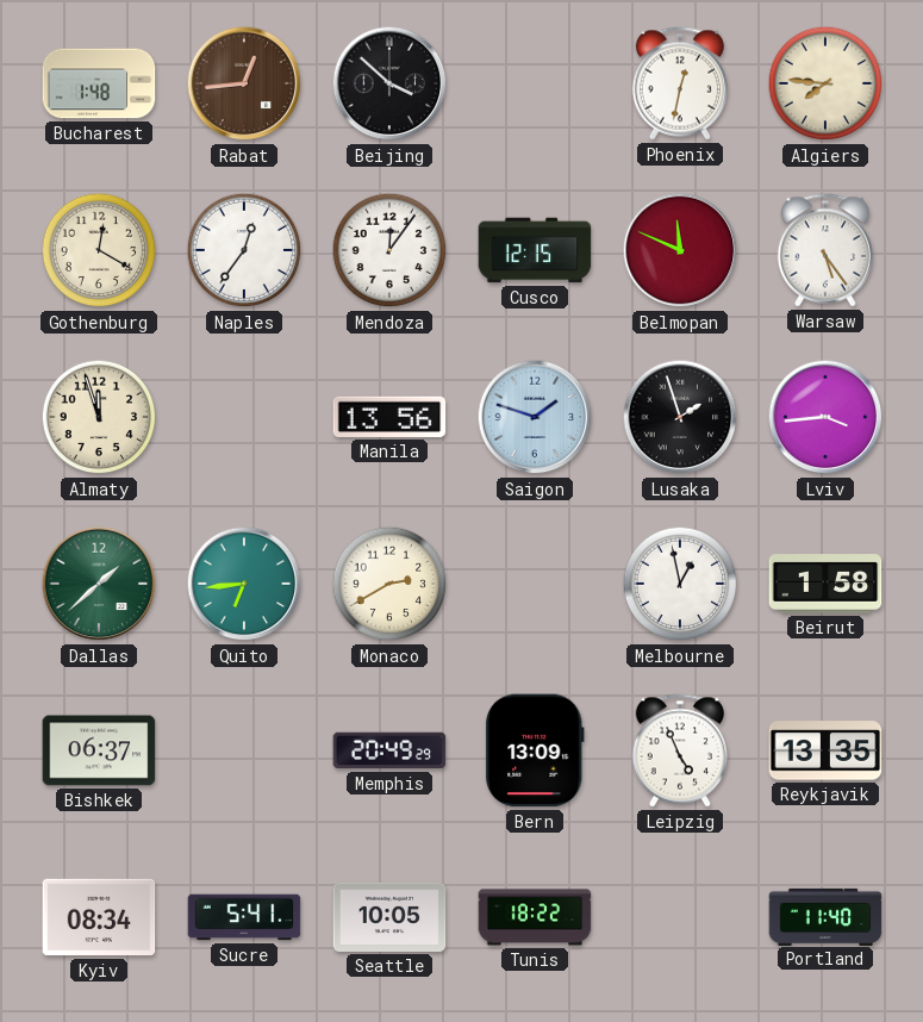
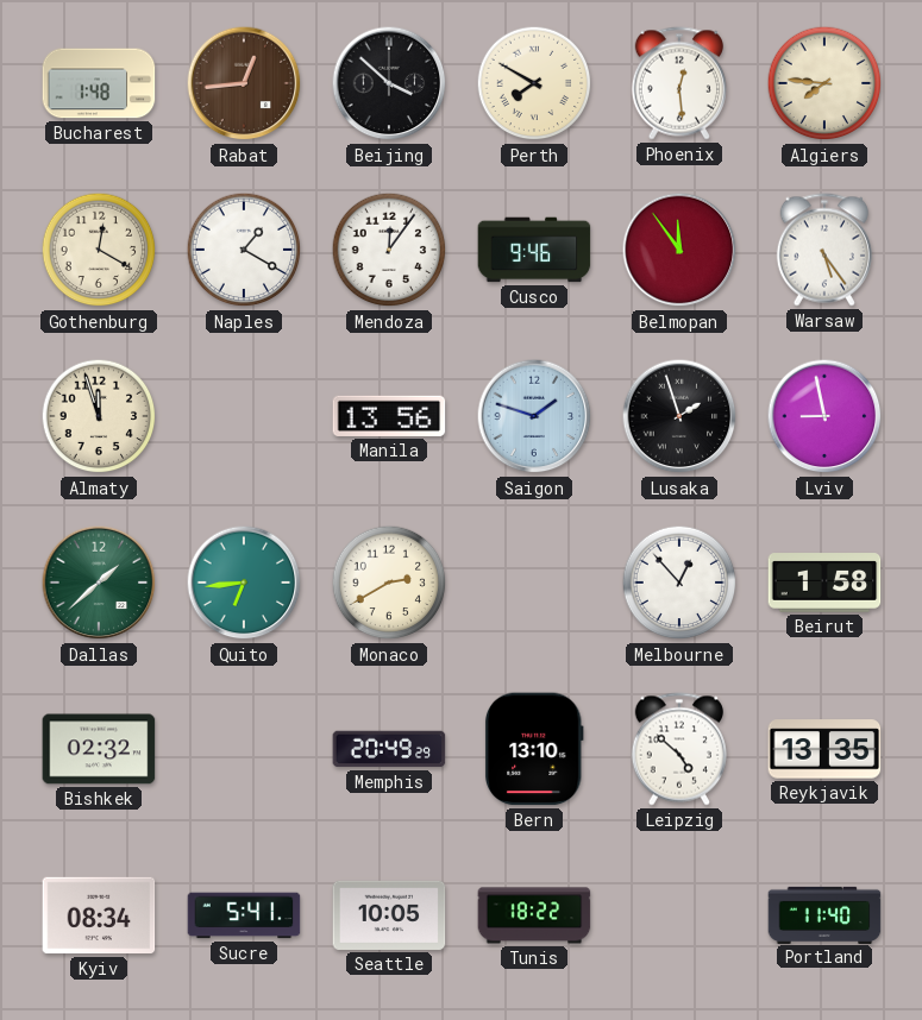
Perth: none -> 7:50 (534, 83)
Phoenix: 12:32 -> 12:29 (679, 83)
Naples: 12:36 -> 1:20 (244, 250)
Cusco: 12:15 -> 9:46 (534, 250)
Belmopan: 11:49 -> 11:54 (679, 250)
Lviv: 3:44 -> 8:58 (824, 416)
Melbourne: 12:58 -> 12:53 (679, 583)
Bishkek: 06:37 -> 02:32 (99, 749)
Bern: 13:09 -> 13:10 (534, 749)
Leipzig: 4:56 -> 4:52 (679, 749)
